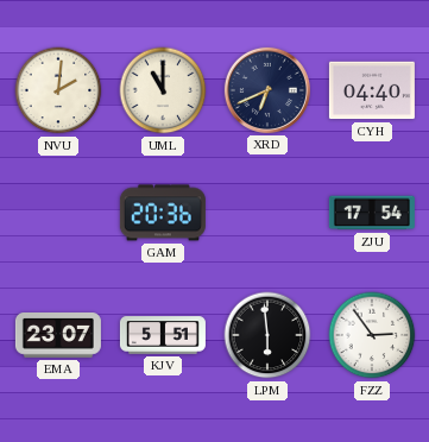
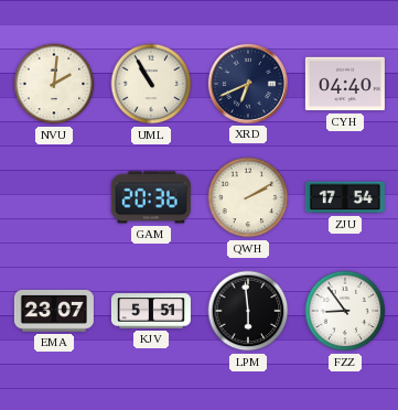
UML: 11:00 -> 10:55 (151, 84)
QWH: none -> 2:10 (248, 197)
FZZ: 2:54 -> 8:54 (345, 311)
